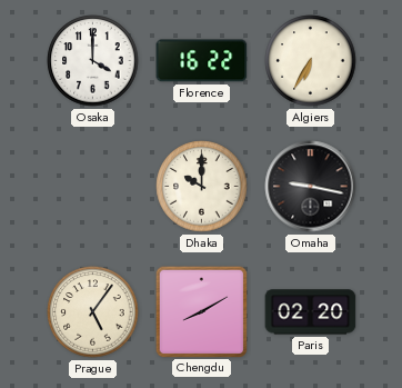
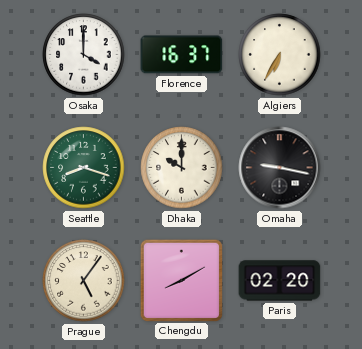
Florence: 16:22 -> 16:37 (182, 55)
Seattle: none -> 8:18 (84, 168)
